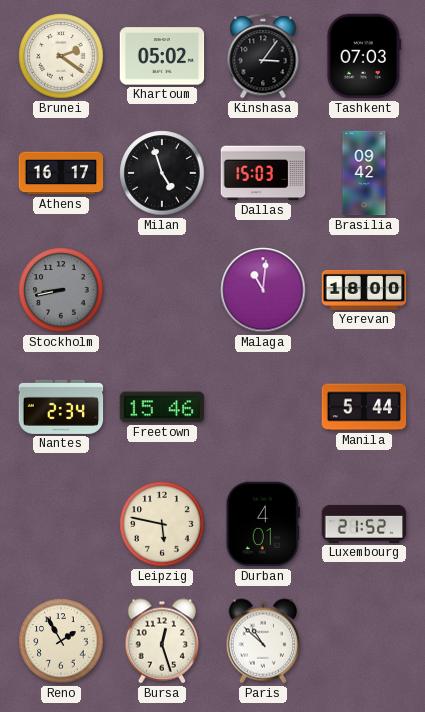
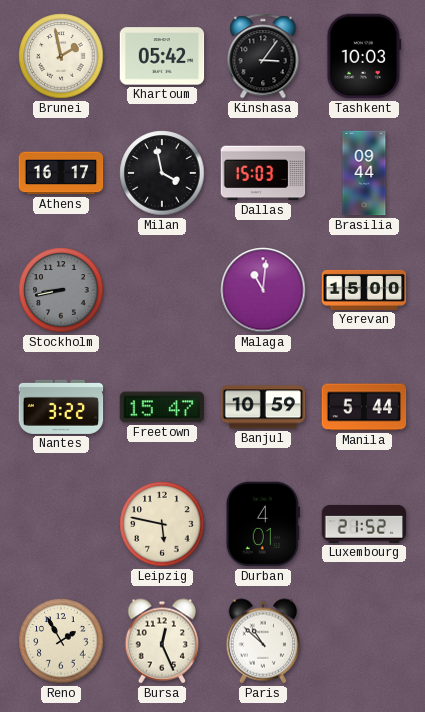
Brunei: 2:21 -> 1:58 (61, 56)
Khartoum: 05:02 -> 05:42 (162, 56)
Tashkent: 07:03 -> 10:03 (364, 56)
Milan: 4:57 -> 3:58 (162, 173)
Brasilia: 09:42 -> 09:44 (364, 173)
Yerevan: 18:00 -> 15:00 (364, 290)
Nantes: 2:34 -> 3:22 (61, 407)
Freetown: 15:46 -> 15:47 (162, 407)
Banjul: none -> 10:59 (263, 407)
Bursa: 12:27 -> 12:26 (162, 641)
